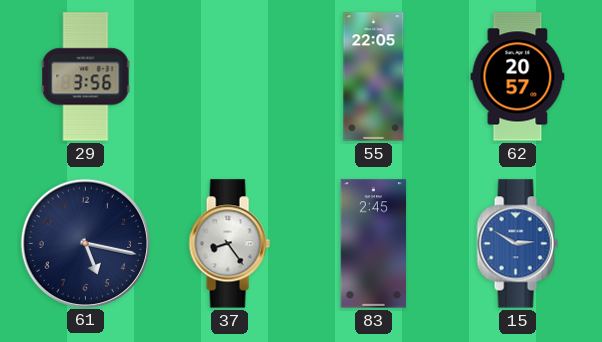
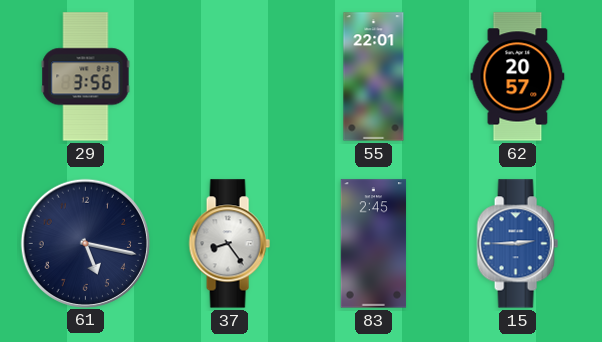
55: 22:05 -> 22:01 (374, 77)
15: 2:50 -> 2:45 (517, 244)
